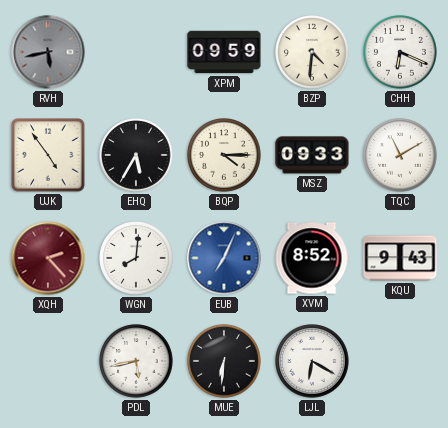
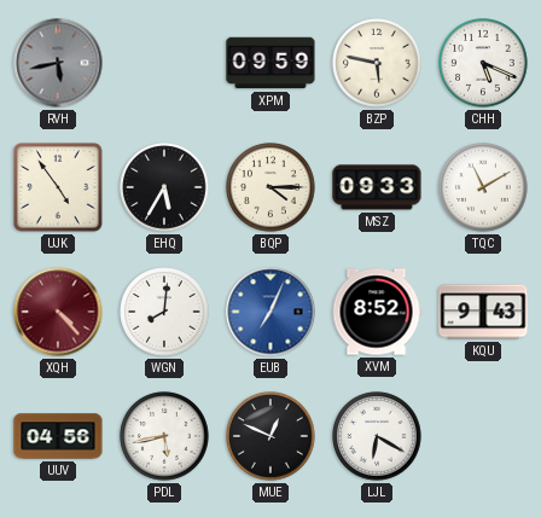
BZP: 4:31 -> 5:47 (377, 63)
CHH: 6:19 -> 5:19 (483, 63)
XQH: 2:23 -> 4:23 (58, 312)
UUV: none -> 04:56 (58, 436)
MUE: 6:31 -> 12:49 (270, 436)
